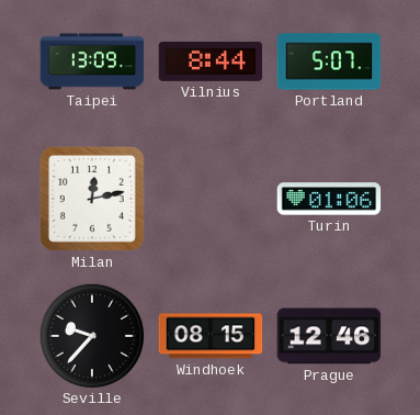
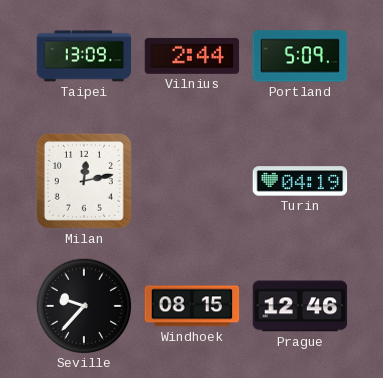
Vilnius: 8:44 -> 2:44 (192, 56)
Portland: 5:07 -> 5:09 (300, 56)
Turin: 01:06 -> 04:19 (300, 181)
